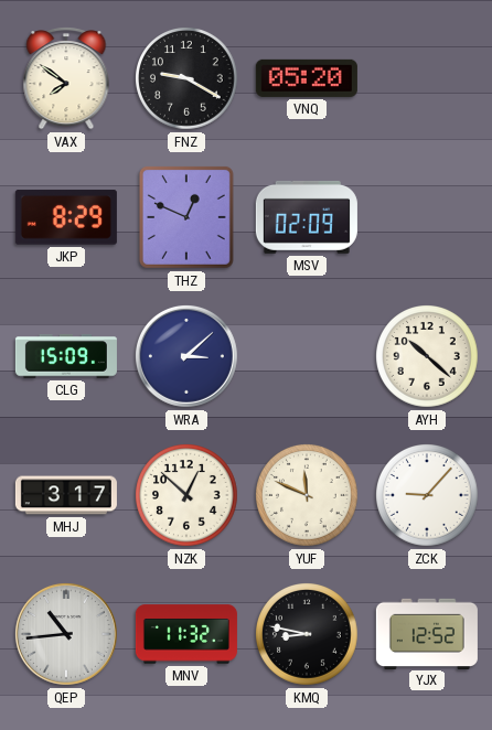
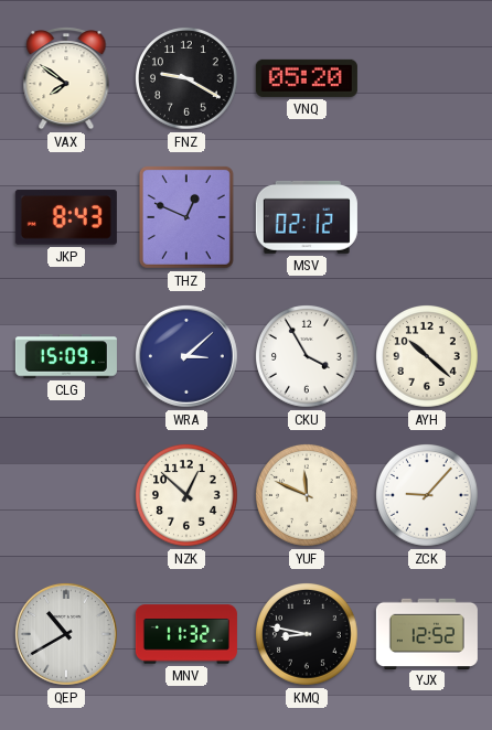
JKP: 8:29 -> 8:43 (66, 217)
MSV: 02:09 -> 02:12 (307, 217)
CKU: none -> 3:55 (307, 356)
MHJ: 3:17 -> none (66, 495)
QEP: 10:44 -> 10:40 (66, 634)
